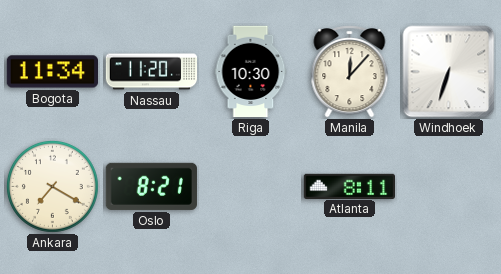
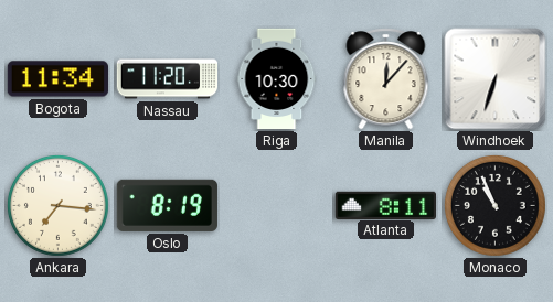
Ankara: 7:20 -> 7:16 (57, 205)
Oslo: 8:21 -> 8:19 (167, 205)
Monaco: none -> 10:56 (494, 205)
